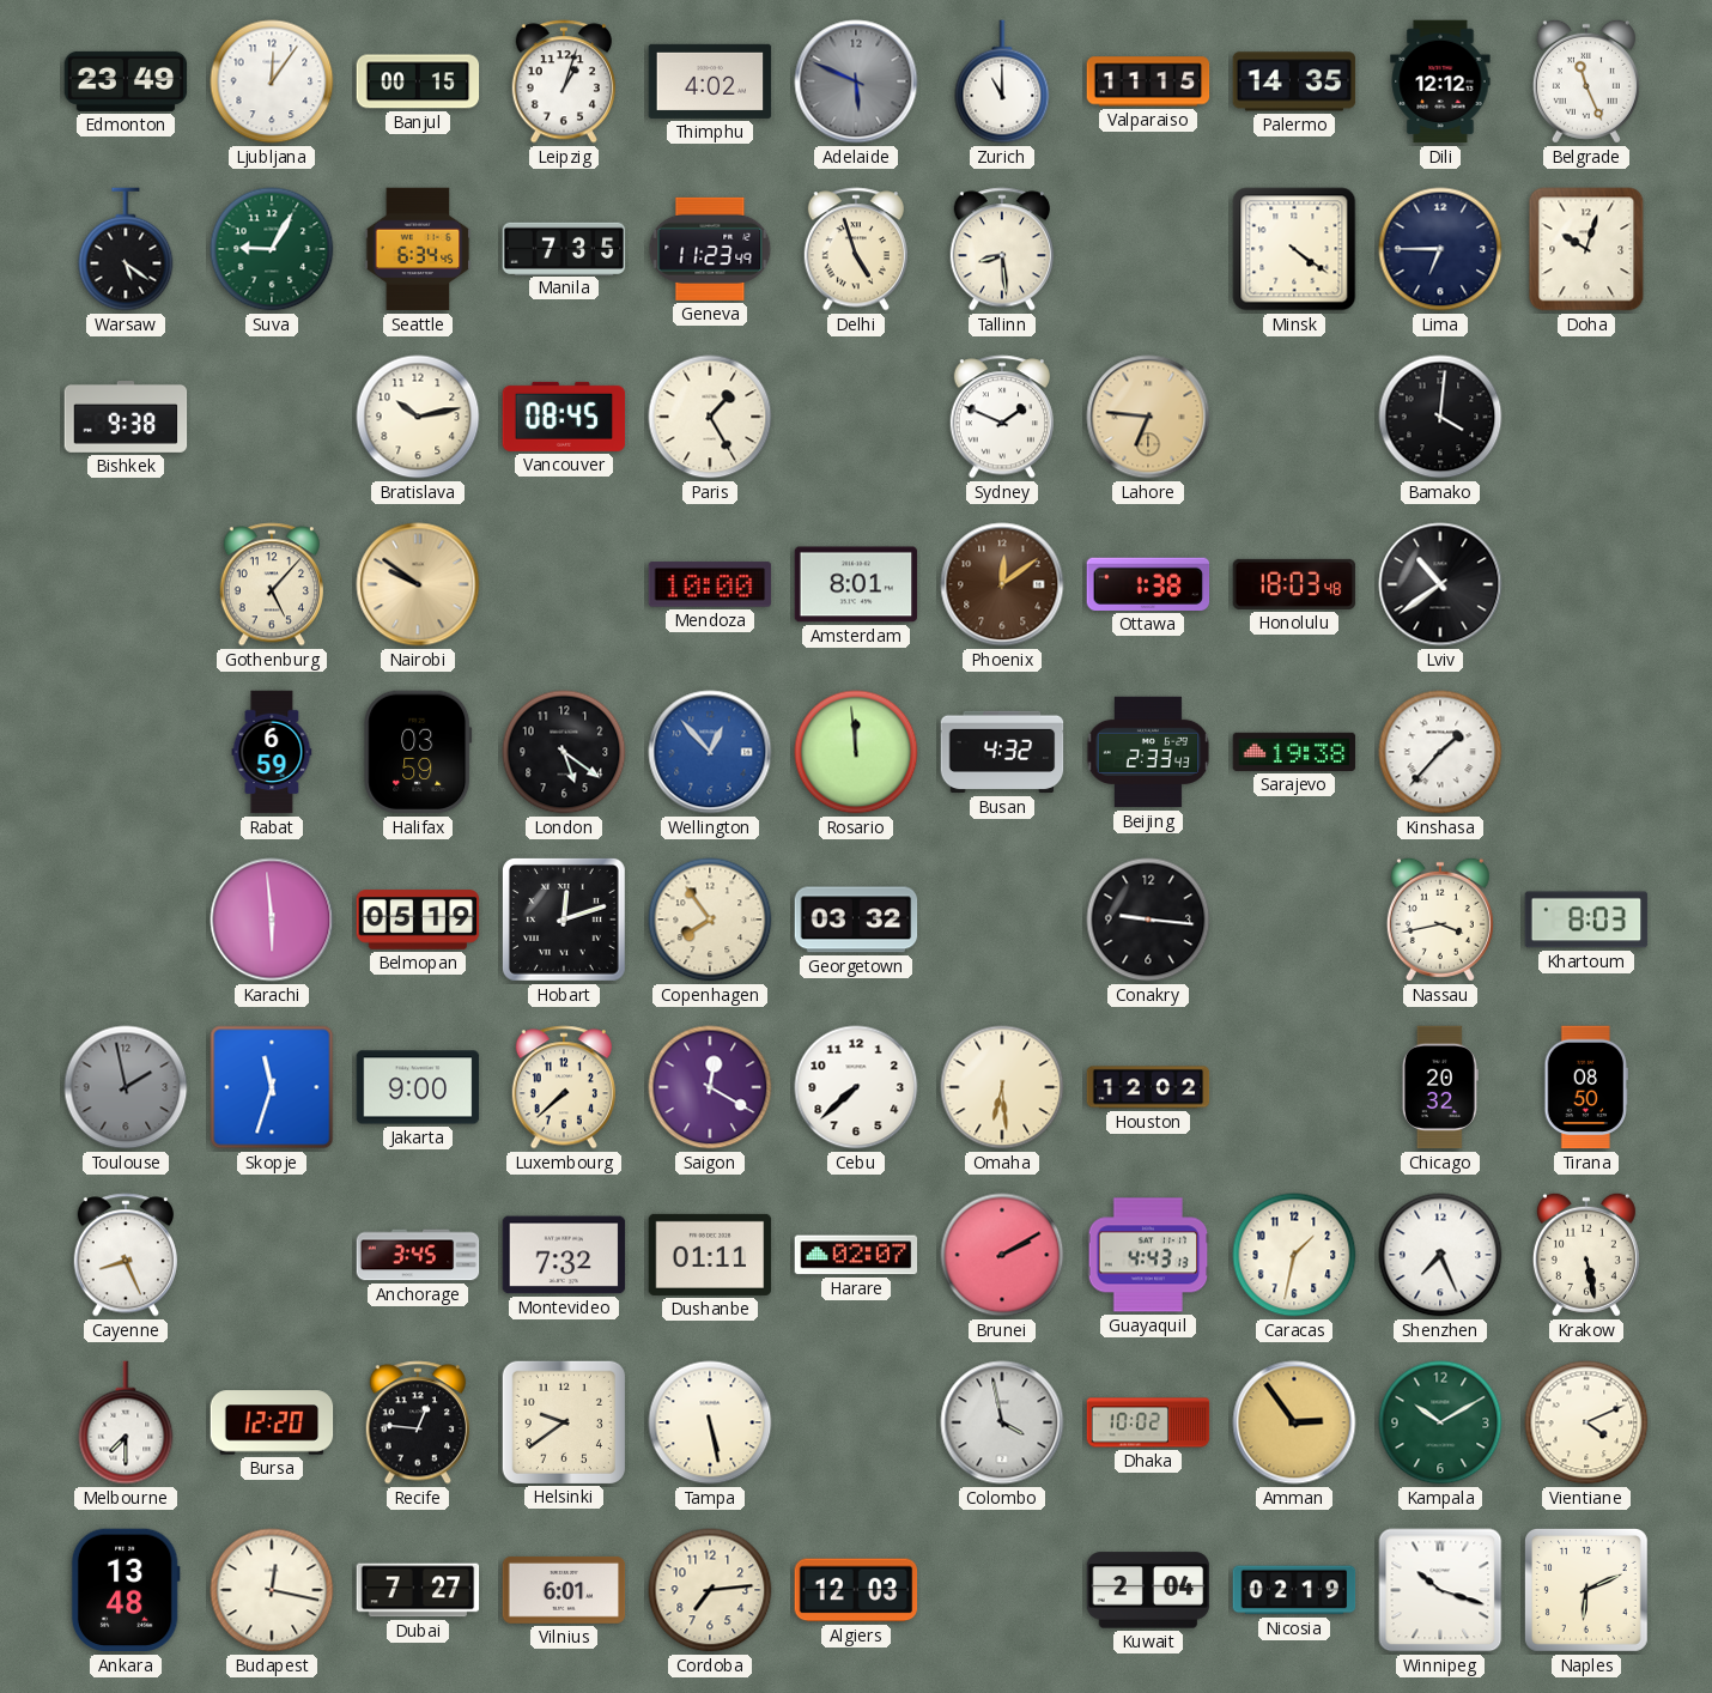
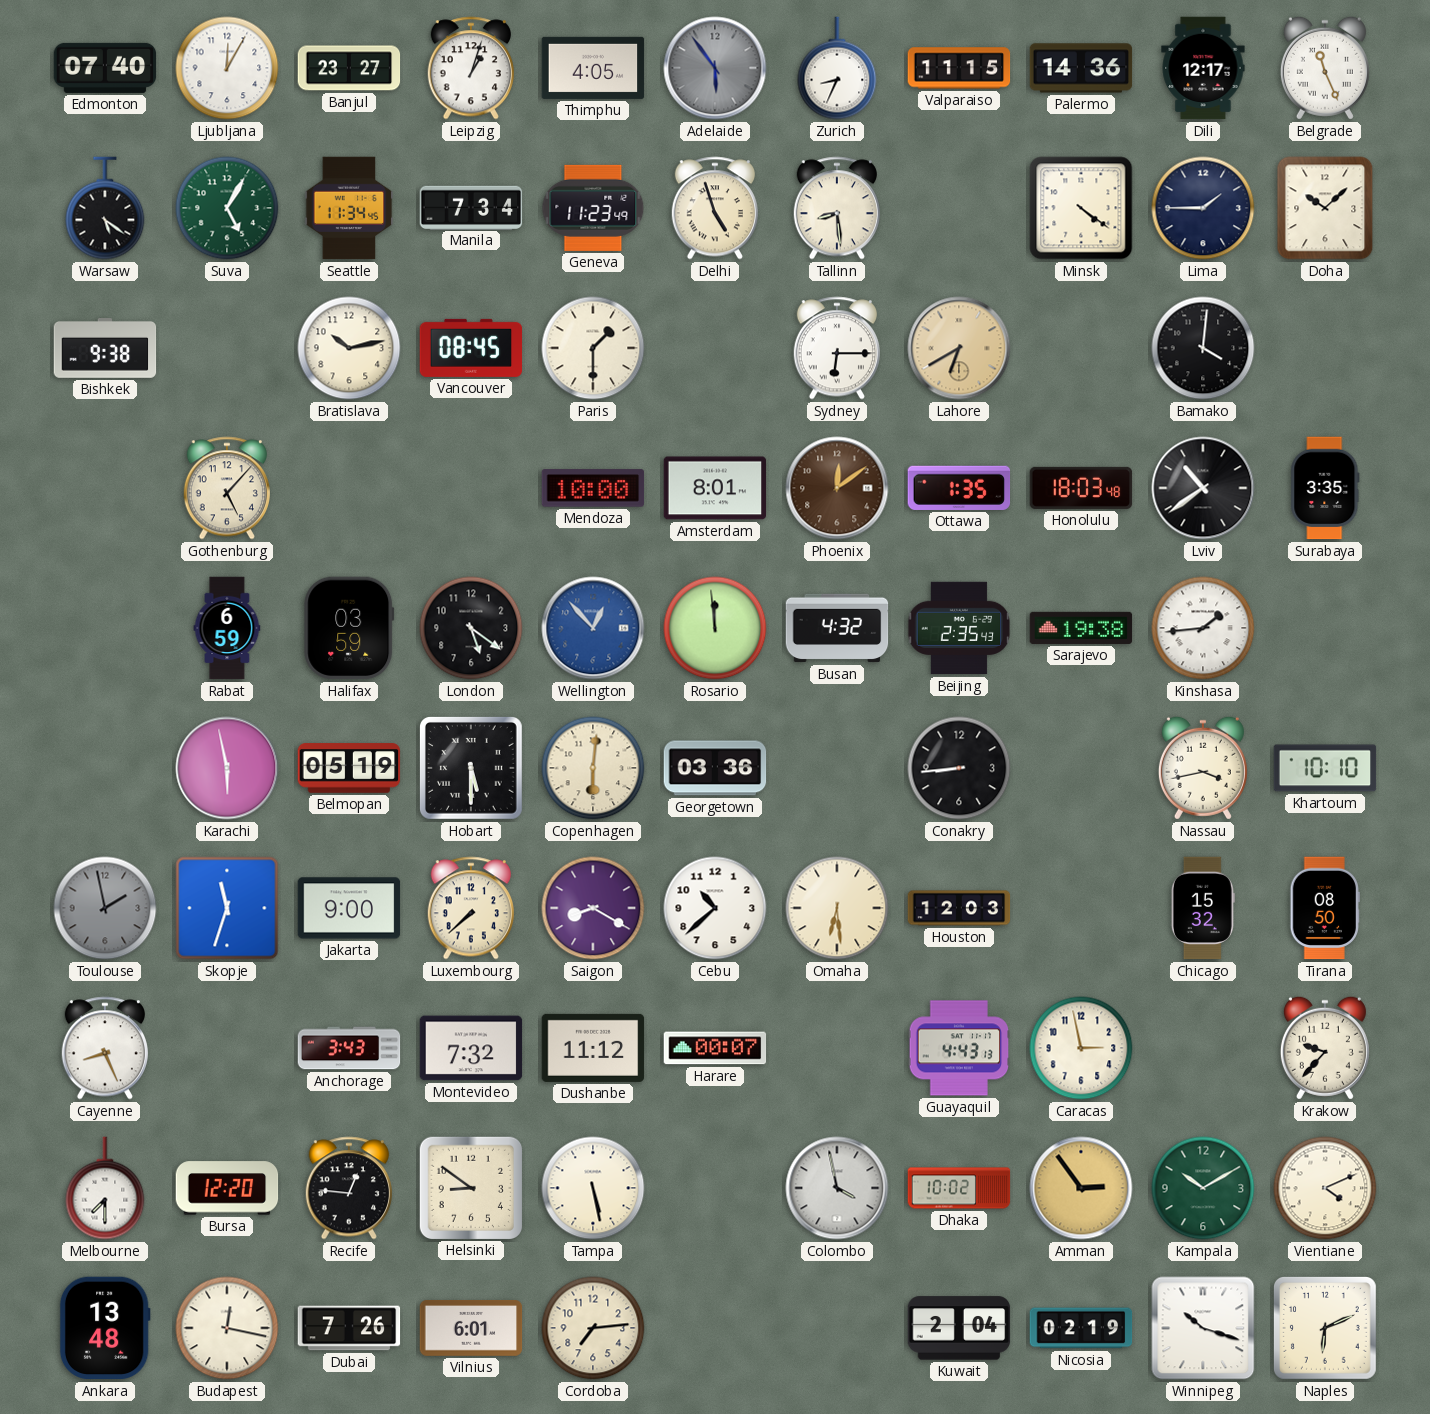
Edmonton: 23:49 -> 07:40 (105, 68)
Ljubljana: 12:06 -> 12:05 (227, 68)
Banjul: 00:15 -> 23:27 (349, 68)
Thimphu: 4:02 -> 4:05 (593, 68)
Adelaide: 5:49 -> 5:54 (715, 68)
Zurich: 11:00 -> 8:34 (837, 68)
Palermo: 14:35 -> 14:36 (1081, 68)
Dili: 12:12 -> 12:17 (1203, 68)
Suva: 9:05 -> 5:05 (227, 208)
Seattle: 6:34 -> 11:34 (349, 208)
Manila: 7:35 -> 7:34 (471, 207)
Lima: 6:45 -> 1:45 (1203, 208)
Doha: 10:03 -> 10:08 (1325, 208)
Paris: 1:25 -> 1:30 (593, 348)
Sydney: 1:49 -> 6:15 (837, 348)
Lahore: 6:46 -> 6:40 (959, 348)
Nairobi: 9:51 -> none (418, 584)
Ottawa: 1:38 -> 1:35 (959, 488)
Surabaya: none -> 3:35 (1325, 488)
Beijing: 2:33 -> 2:35 (959, 628)
Kinshasa: 1:37 -> 1:44 (1203, 628)
Karachi: 5:59 -> 5:58 (227, 768)
Hobart: 12:12 -> 5:30 (471, 768)
Copenhagen: 7:54 -> 6:01 (593, 768)
Georgetown: 03:32 -> 03:36 (715, 768)
Conakry: 9:16 -> 8:44 (959, 768)
Khartoum: 8:03 -> 10:10 (1325, 768)
Saigon: 12:20 -> 8:20 (593, 908)
Cebu: 7:38 -> 10:38 (715, 908)
Houston: 12:02 -> 12:03 (959, 908)
Chicago: 20:32 -> 15:32 (1203, 908)
Anchorage: 3:45 -> 3:43 (349, 1048)
Dushanbe: 01:11 -> 11:12 (593, 1048)
Harare: 02:07 -> 00:07 (715, 1048)
Brunei: 2:10 -> none (1002, 1255)
Caracas: 1:32 -> 2:58 (1081, 1048)
Shenzhen: 7:26 -> none (1440, 1255)
Krakow: 5:28 -> 9:37 (1325, 1048)
Helsinki: 9:39 -> 8:51 (470, 1187)
Dubai: 7:27 -> 7:26 (349, 1328)
Algiers: 12:03 -> none (856, 1590)
